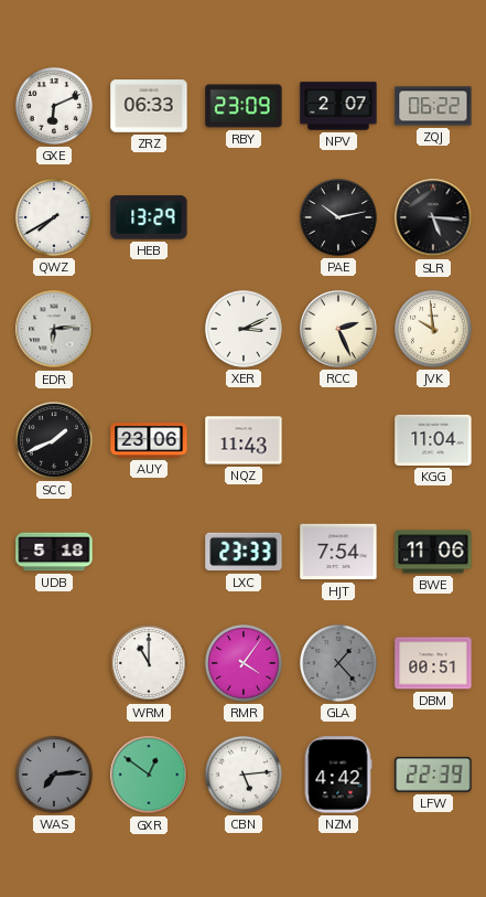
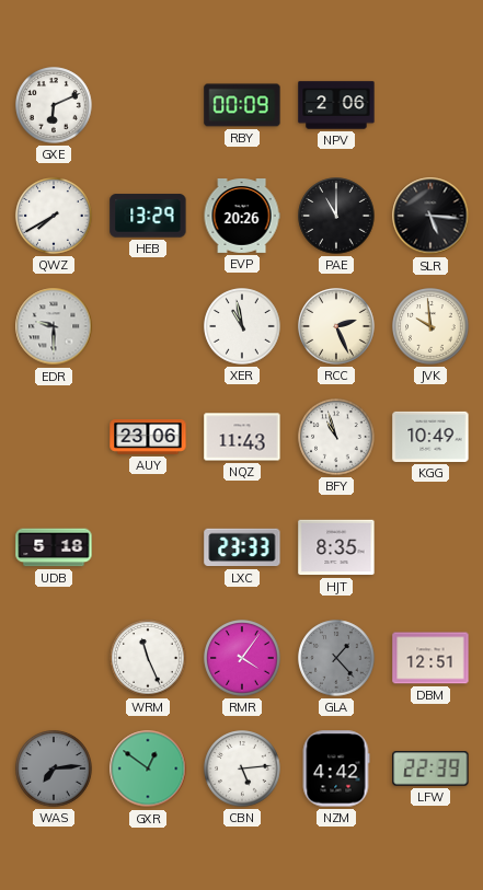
ZRZ: 06:33 -> none (149, 106)
RBY: 23:09 -> 00:09 (242, 105)
NPV: 2:07 -> 2:06 (336, 105)
ZQJ: 06:22 -> none (433, 106)
EVP: none -> 20:26 (242, 217)
PAE: 10:13 -> 11:00 (336, 216)
EDR: 6:14 -> 9:30 (54, 326)
XER: 3:11 -> 10:58 (242, 326)
SCC: 1:41 -> none (54, 440)
BFY: none -> 10:57 (336, 437)
KGG: 11:04 -> 10:49 (430, 437)
HJT: 7:54 -> 8:35 (336, 547)
BWE: 11:06 -> none (433, 552)
WRM: 11:00 -> 11:26 (148, 658)
DBM: 00:51 -> 12:51 (430, 658)
